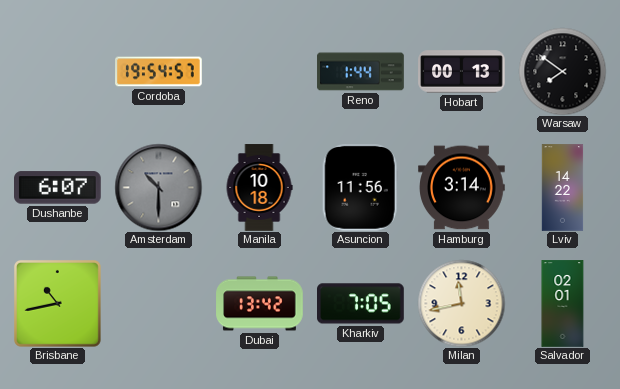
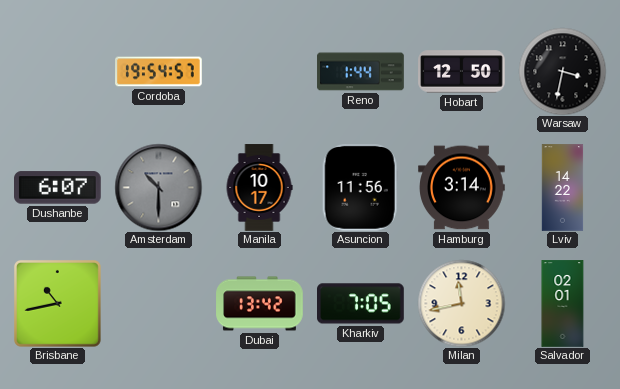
Hobart: 00:13 -> 12:50 (462, 72)
Warsaw: 7:51 -> 3:32 (562, 71)
Manila: 10:18 -> 10:17 (259, 188)
